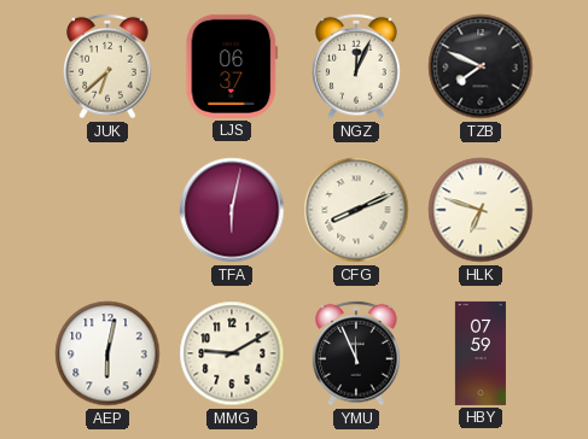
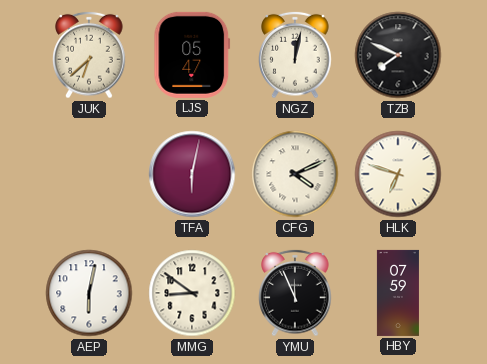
LJS: 06:37 -> 05:47 (192, 55)
NGZ: 12:04 -> 12:02 (295, 55)
CFG: 8:11 -> 4:11 (295, 174)
MMG: 9:10 -> 8:51 (192, 293)
